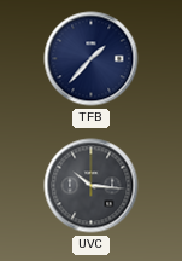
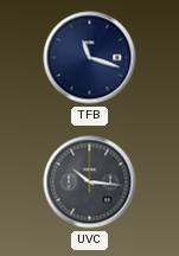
TFB: 1:37 -> 11:18 (90, 58)
